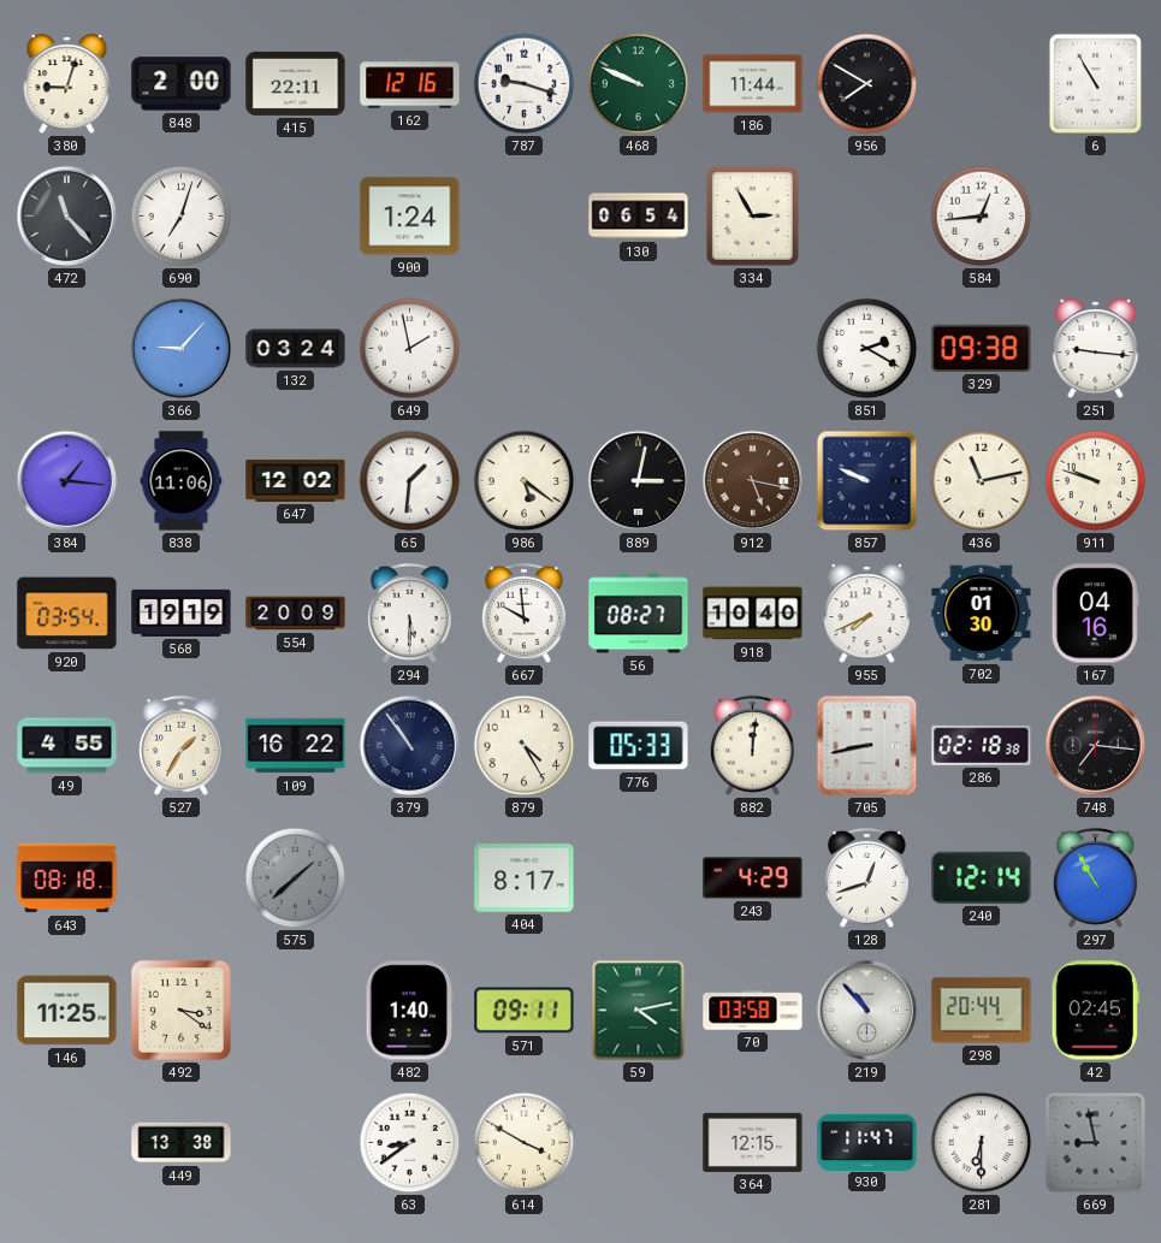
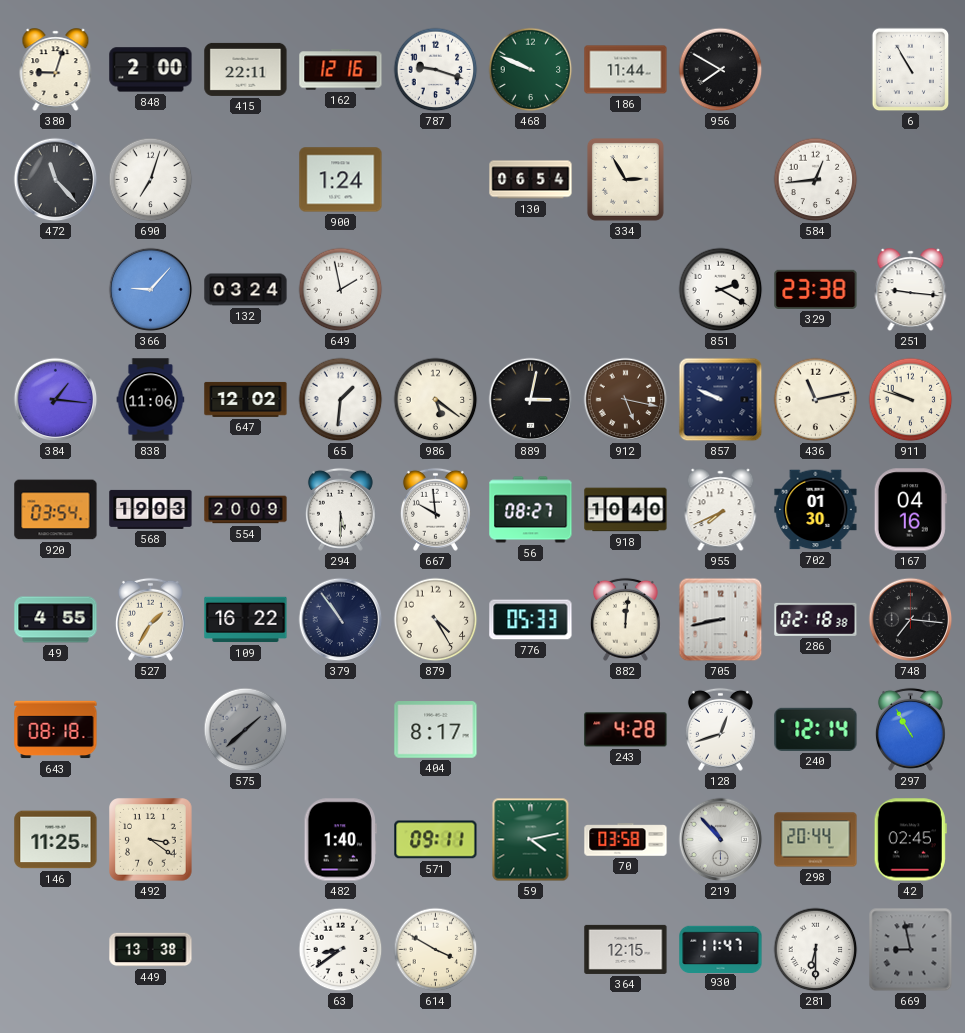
329: 09:38 -> 23:38 (816, 289)
568: 19:19 -> 19:03 (151, 509)
243: 4:29 -> 4:28 (626, 730)
